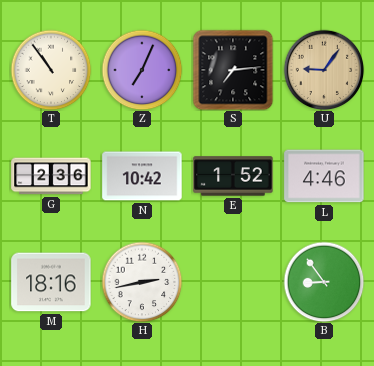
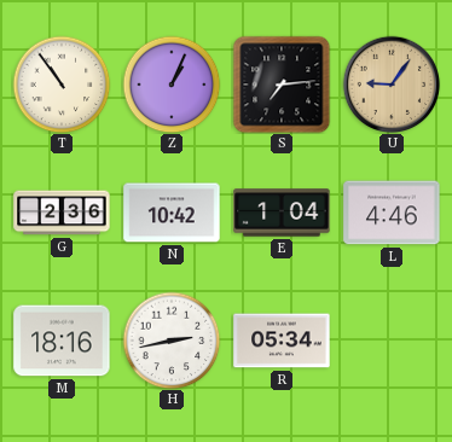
Z: 7:04 -> 1:04 (172, 85)
E: 1:52 -> 1:04 (282, 213)
R: none -> 05:34 (282, 341)
B: 8:54 -> none (324, 282)
